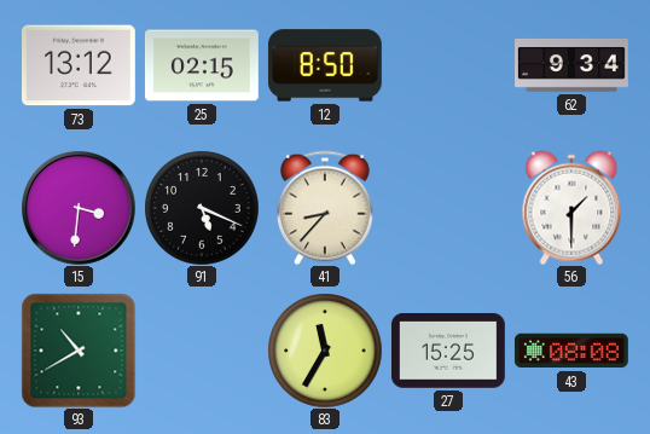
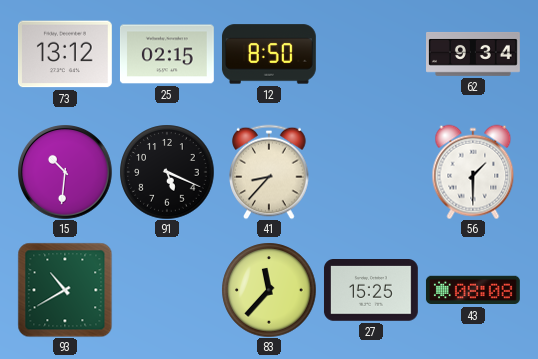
15: 3:31 -> 10:31 (65, 172)
83: 11:35 -> 11:37 (269, 290)
